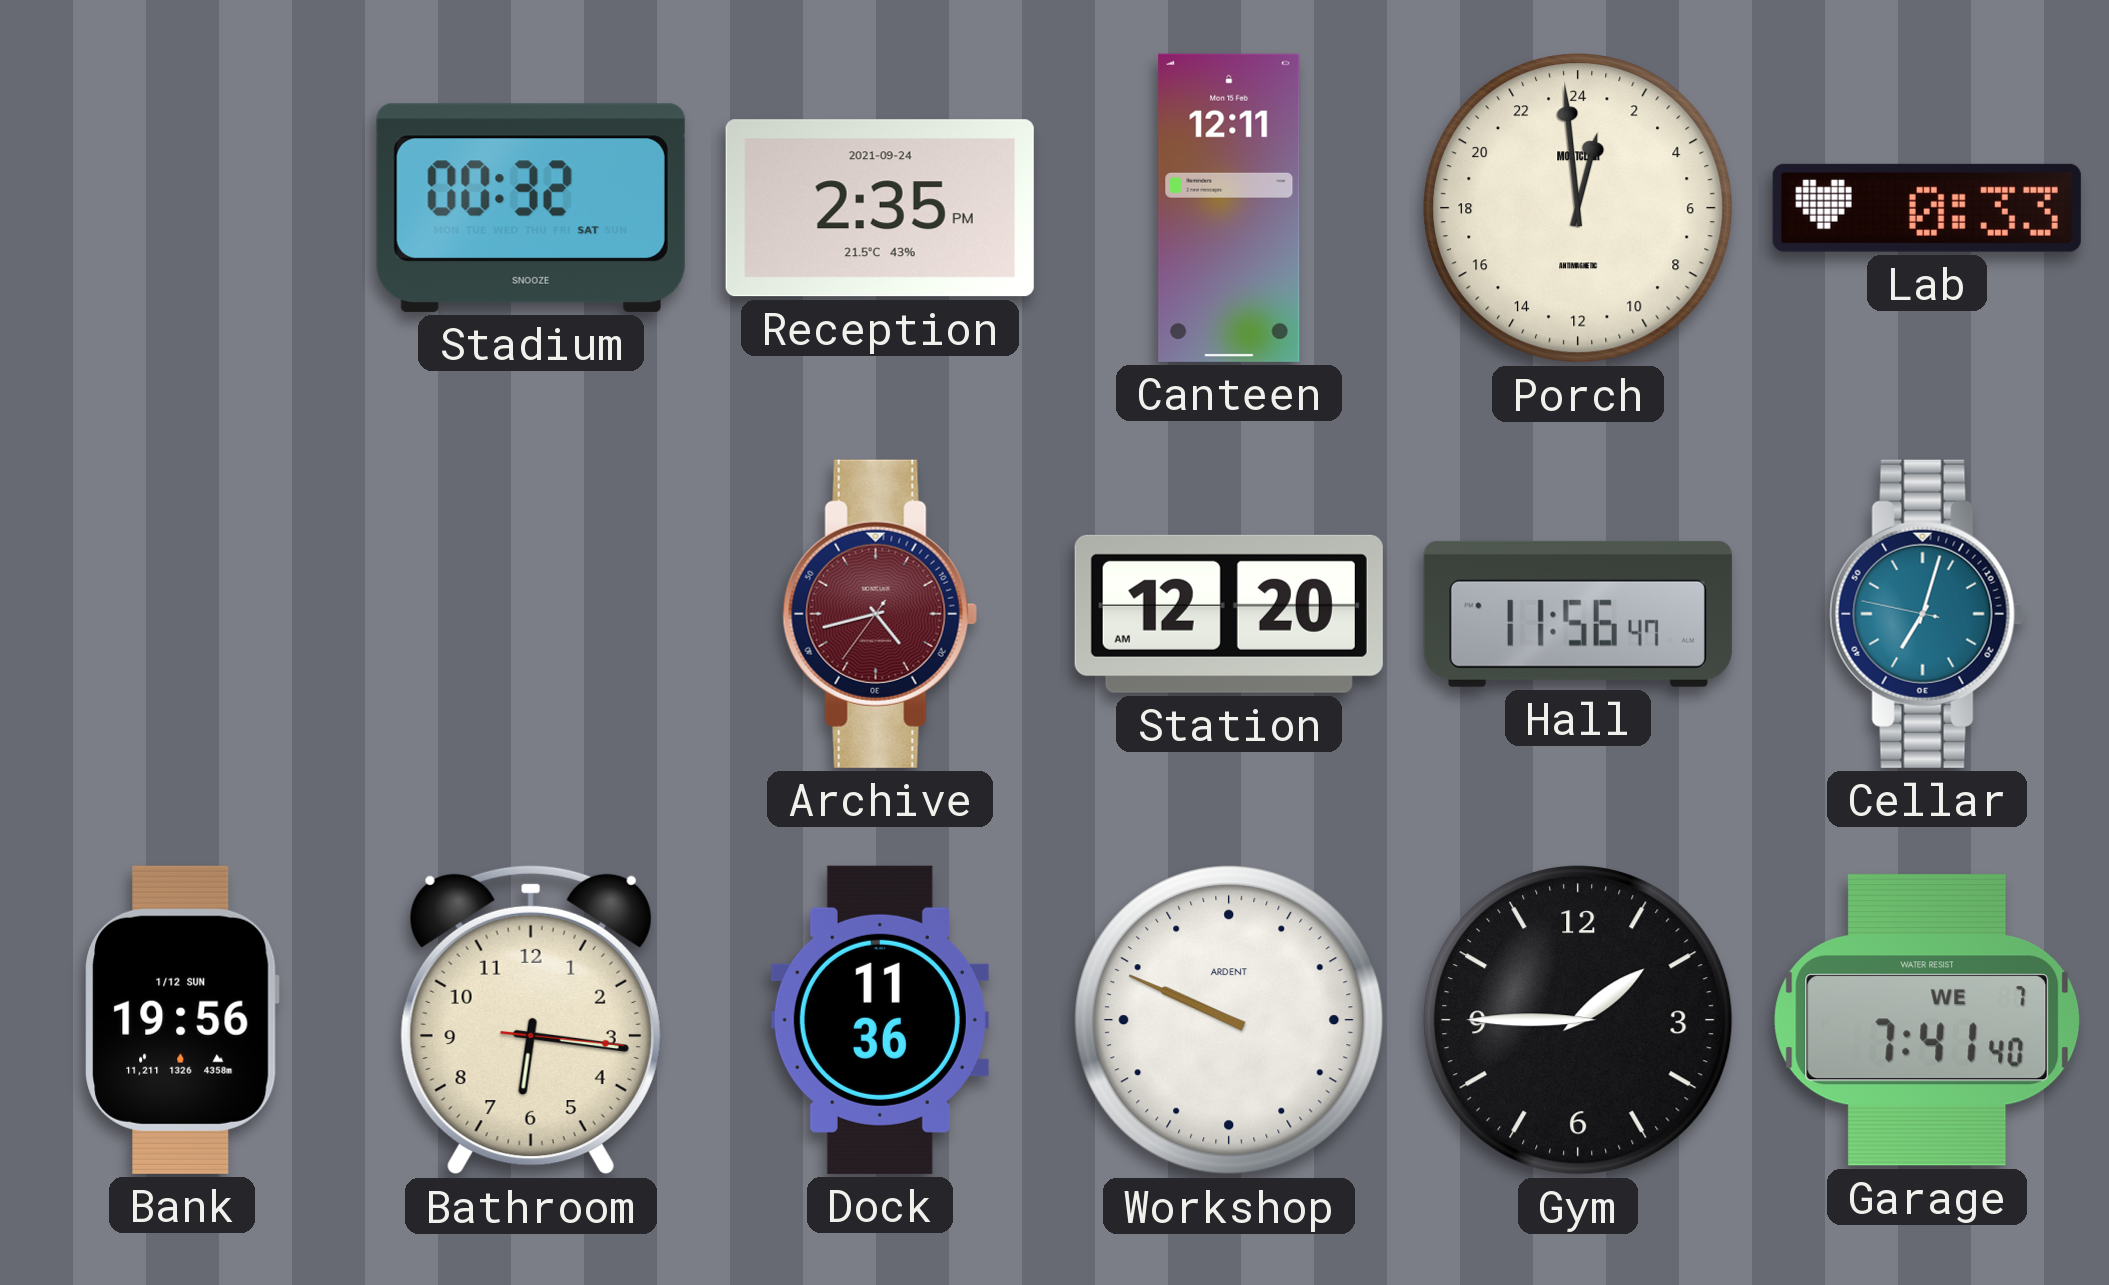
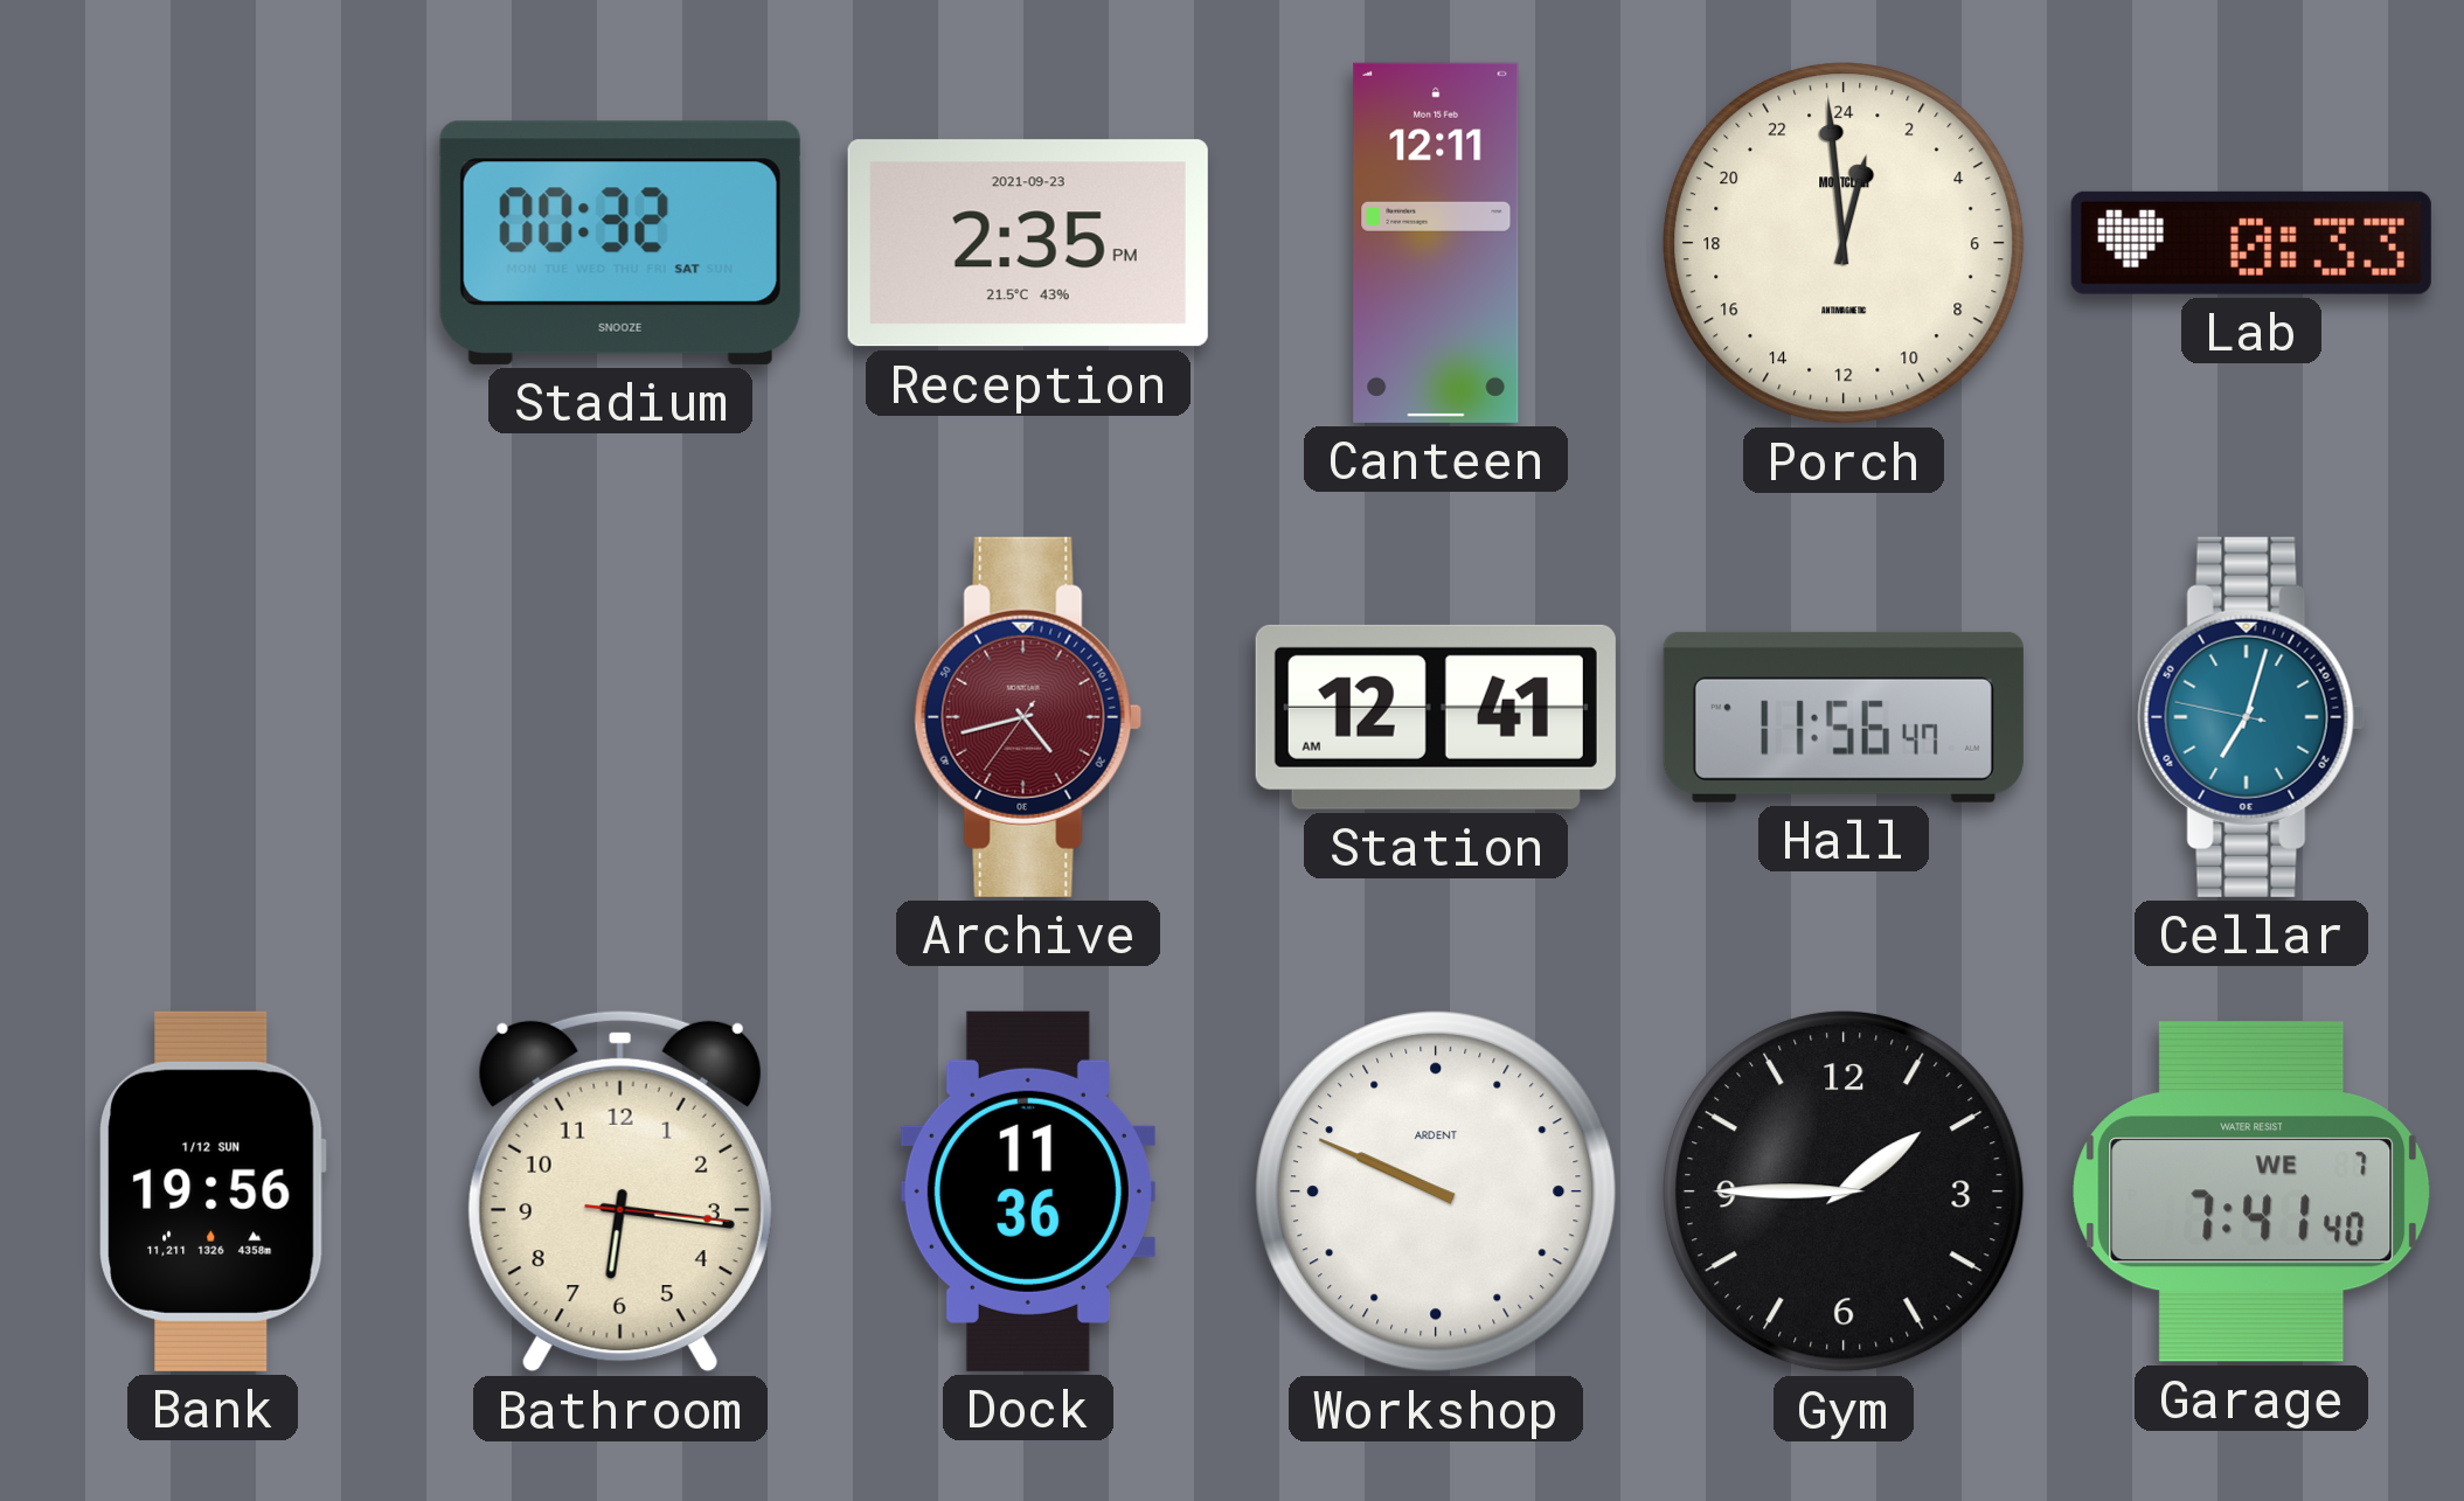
Reception date: 2021-09-24 -> 2021-09-23 (1028, 243)
Station: 12:20 -> 12:41 (1436, 717)
